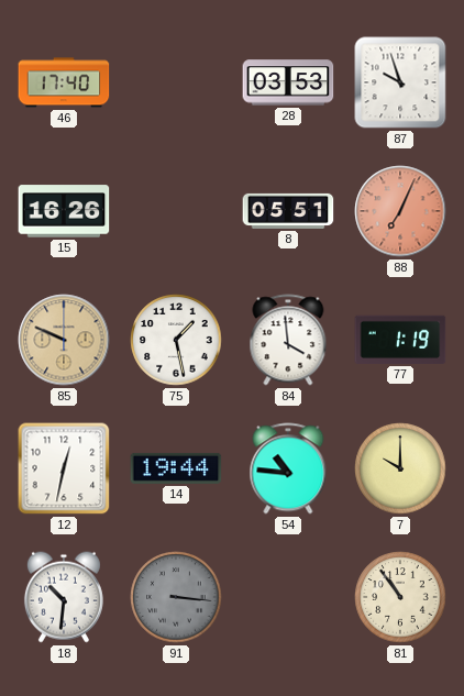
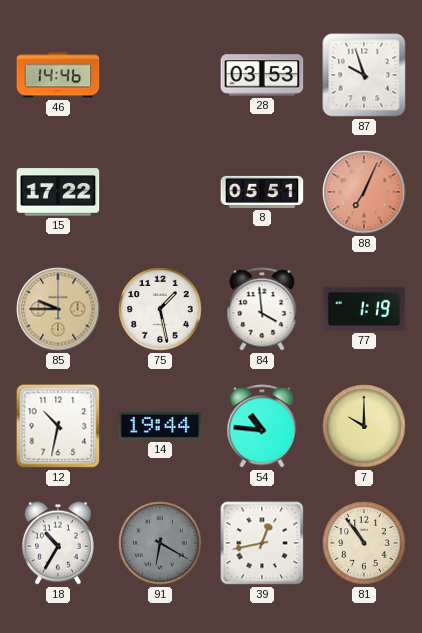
46: 17:40 -> 14:46 (58, 75)
15: 16:26 -> 17:22 (58, 192)
85: 9:49 -> 9:45 (58, 309)
12: 12:32 -> 10:32 (58, 426)
18: 10:31 -> 10:35 (58, 543)
91: 3:16 -> 6:20 (160, 543)
39: none -> 12:43 (262, 543)
